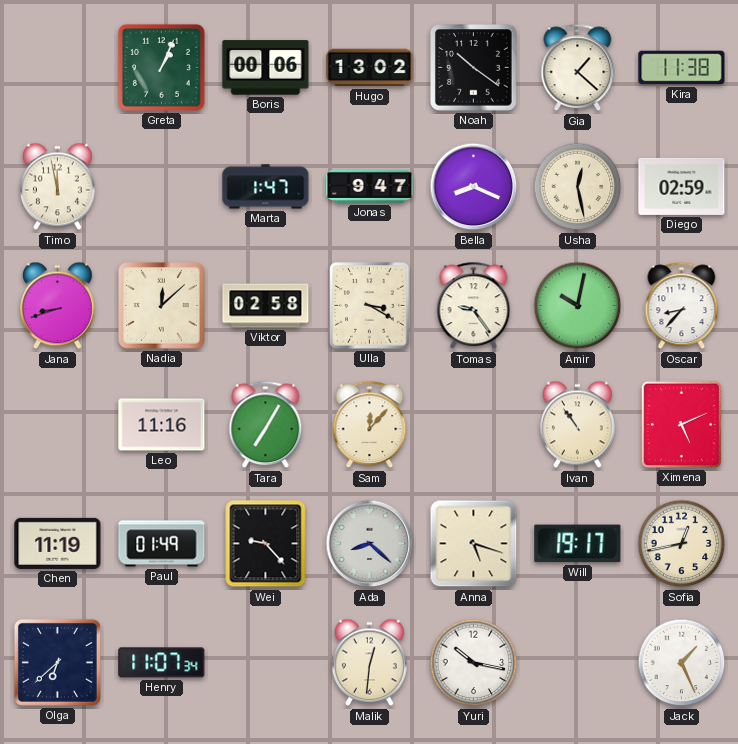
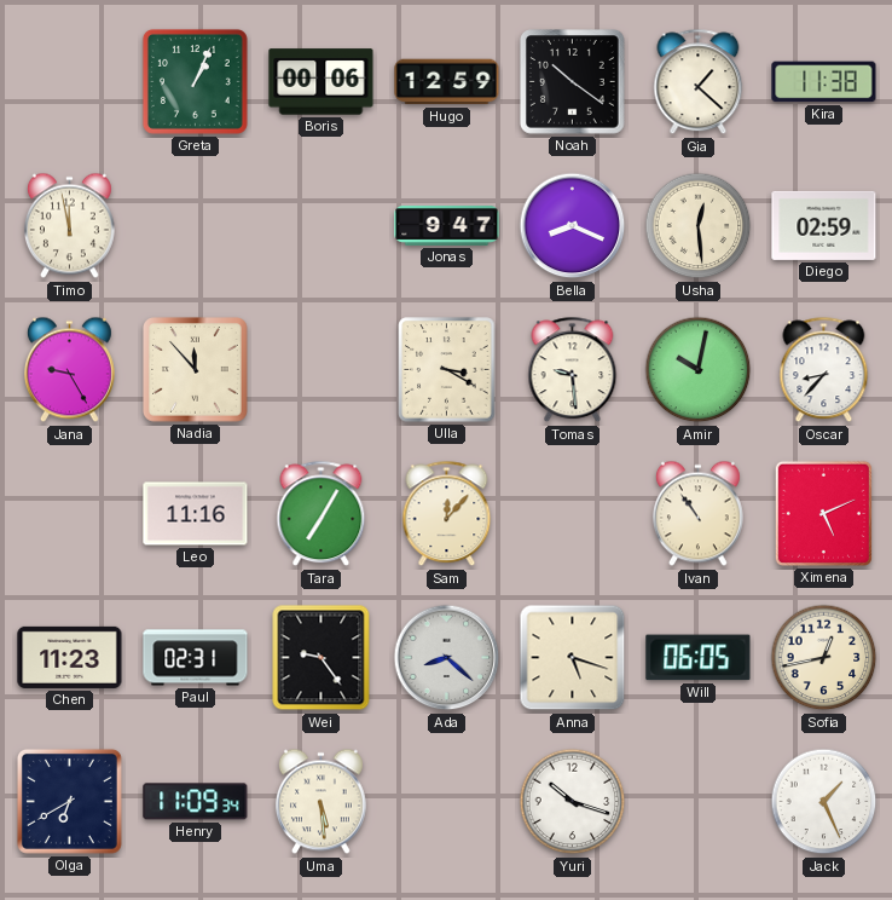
Hugo: 13:02 -> 12:59 (447, 82)
Marta: 1:47 -> none (266, 187)
Usha: 12:28 -> 12:29 (699, 226)
Jana: 8:42 -> 9:25 (69, 370)
Nadia: 12:08 -> 11:53 (196, 370)
Viktor: 02:58 -> none (266, 306)
Tomas: 9:24 -> 9:29 (573, 370)
Chen: 11:19 -> 11:23 (70, 657)
Paul: 01:49 -> 02:31 (196, 658)
Wei: 9:23 -> 9:24 (322, 658)
Will: 19:17 -> 06:05 (699, 658)
Olga: 6:38 -> 6:40 (69, 801)
Henry: 11:07 -> 11:09 (196, 802)
Uma: none -> 5:29 (320, 802)
Malik: 12:31 -> none (369, 663)
Yuri: 10:17 -> 10:18 (573, 802)
